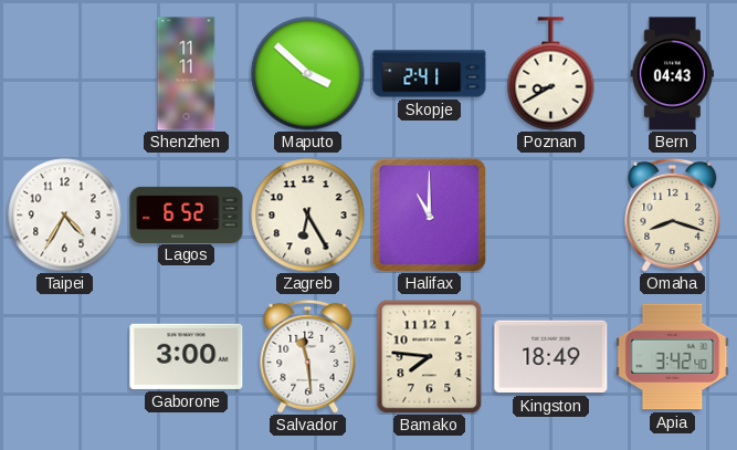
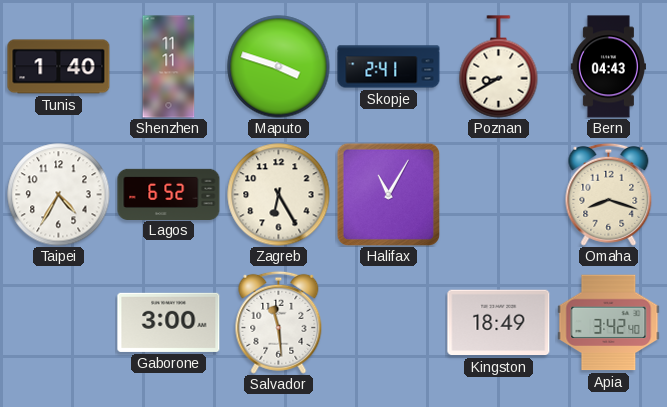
Tunis: none -> 1:40 (59, 67)
Maputo: 3:52 -> 3:48 (279, 67)
Halifax: 11:00 -> 11:05 (388, 194)
Bamako: 7:46 -> none (430, 356)
